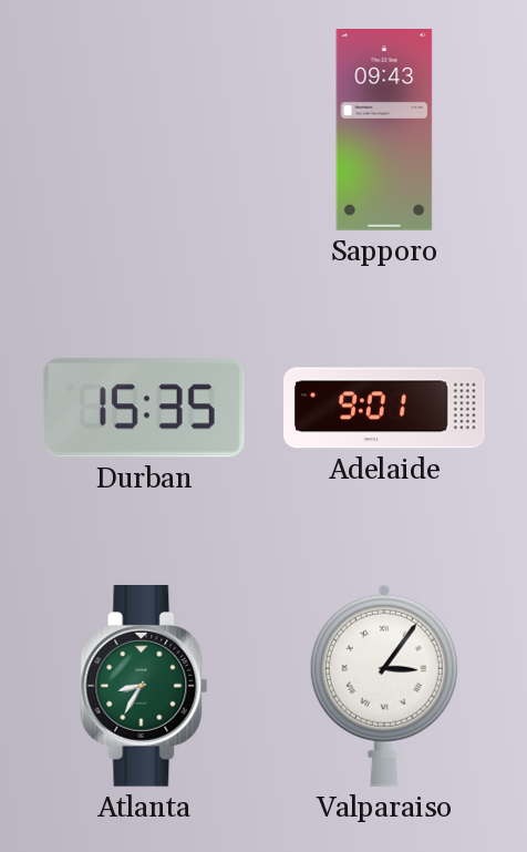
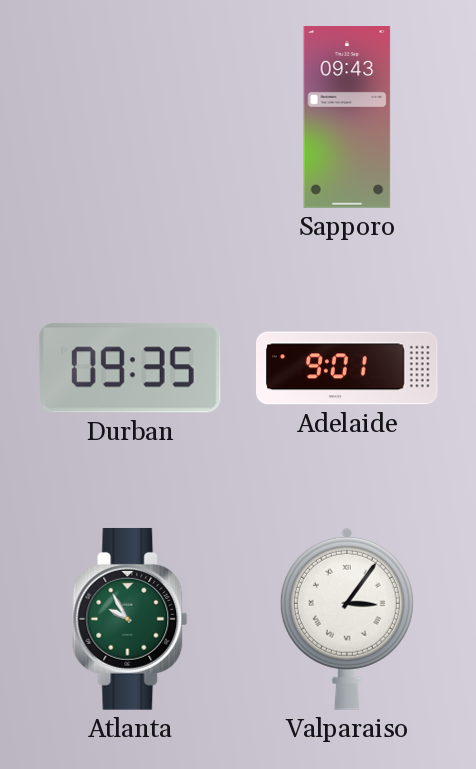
Durban: 15:35 -> 09:35 (130, 368)
Atlanta: 8:35 -> 9:55 (130, 619)
